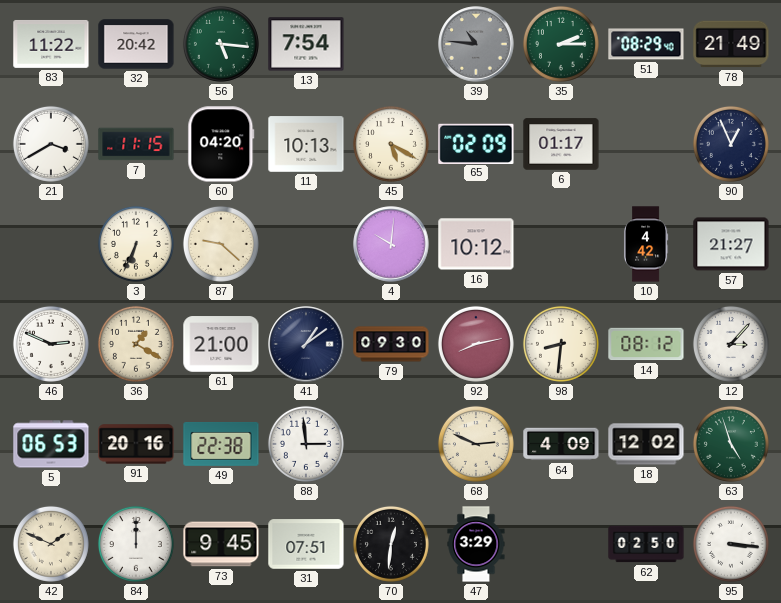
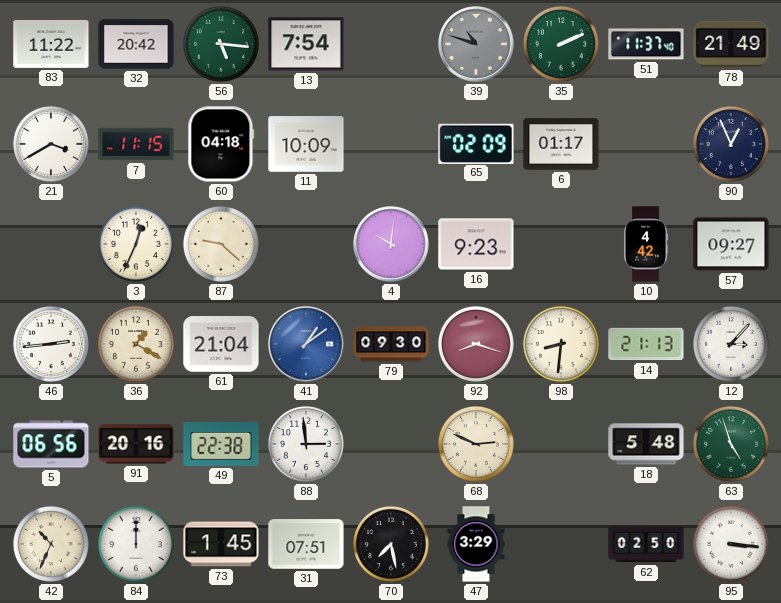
39: 10:46 -> 10:48 (476, 44)
35: 2:15 -> 2:11 (561, 44)
51: 08:29 -> 11:37 (646, 44)
60: 04:20 -> 04:18 (221, 144)
11: 10:13 -> 10:09 (306, 144)
45: 5:20 -> none (391, 144)
3: 6:34 -> 12:34 (136, 244)
16: 10:12 -> 9:23 (476, 244)
57: 21:27 -> 09:27 (731, 244)
46: 2:49 -> 2:44 (51, 344)
61: 21:00 -> 21:04 (221, 344)
41 dial: navy -> blue (306, 344)
92: 8:13 -> 8:18 (476, 344)
14: 08:12 -> 21:13 (646, 344)
5: 06:53 -> 06:56 (51, 444)
64: 4:09 -> none (561, 444)
18: 12:02 -> 5:48 (646, 444)
42: 1:49 -> 10:34 (51, 544)
73: 9:45 -> 1:45 (221, 544)
70: 12:31 -> 7:28 (391, 544)
